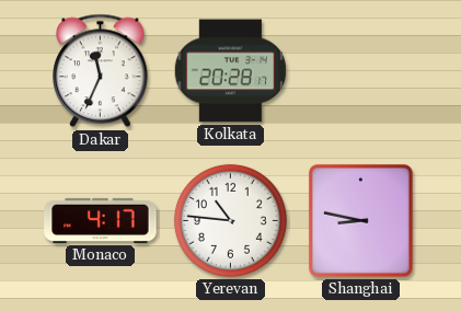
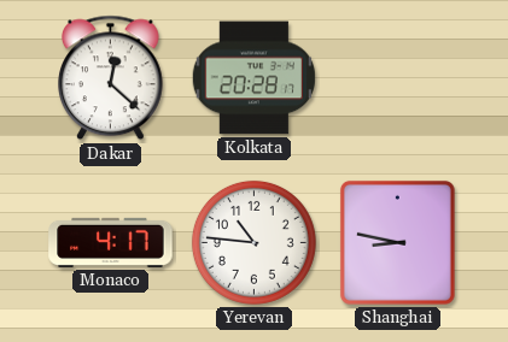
Dakar: 11:34 -> 12:22 (111, 78)
